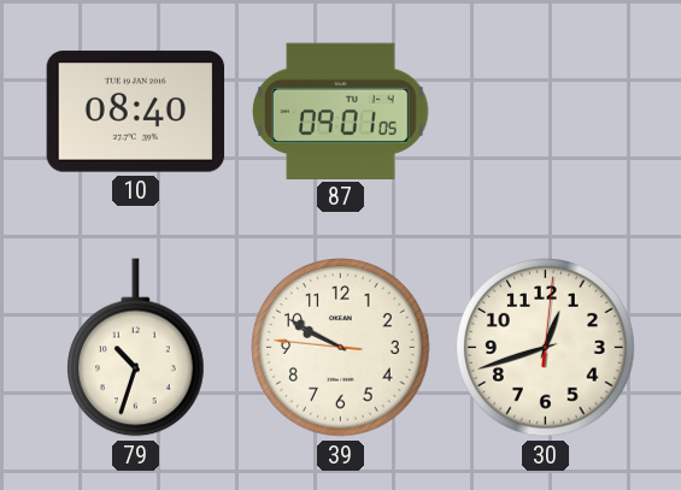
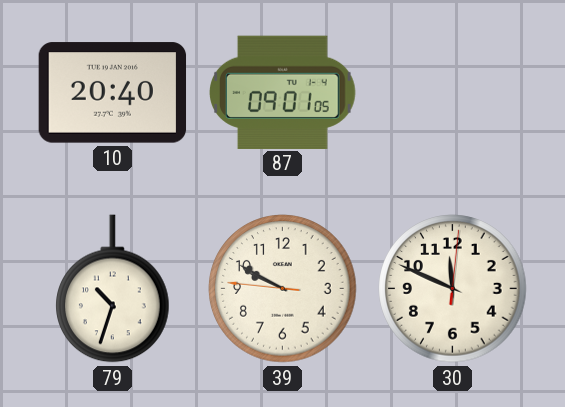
10: 08:40 -> 20:40 (113, 93)
30: 12:42 -> 11:49 (453, 289)
